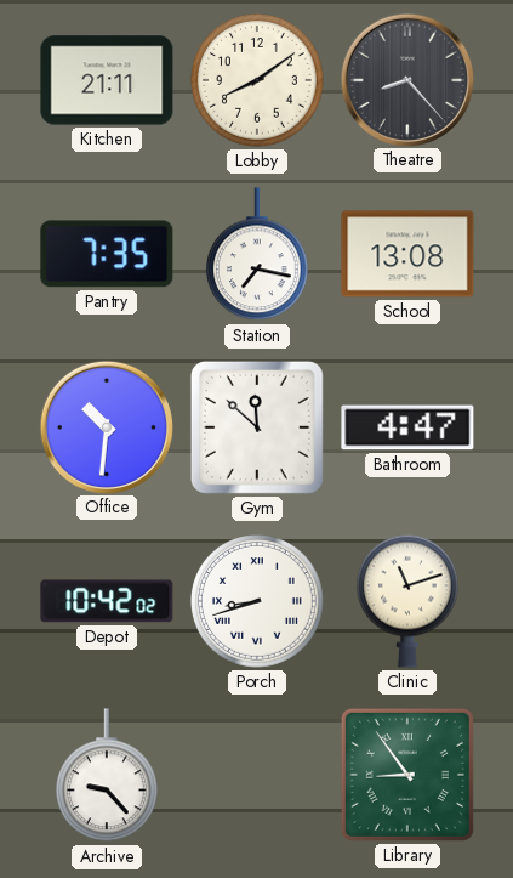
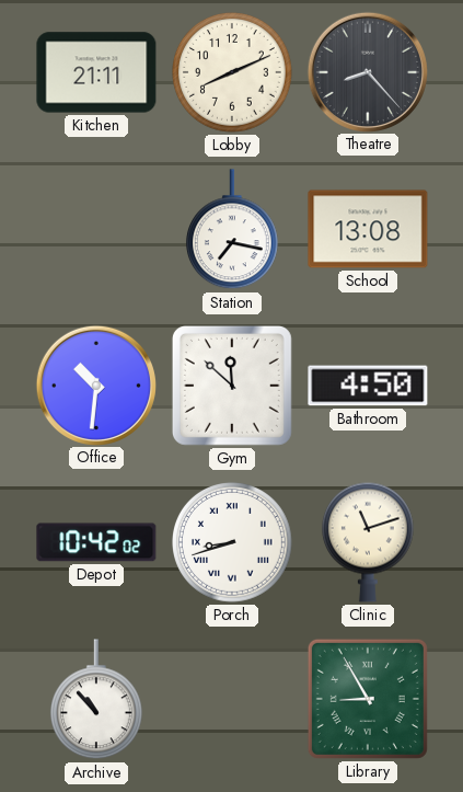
Lobby: 8:09 -> 8:11 (233, 73)
Pantry: 7:35 -> none (107, 254)
Bathroom: 4:47 -> 4:50 (368, 386)
Archive: 9:23 -> 10:53 (96, 700)
Library: 8:54 -> 8:55 (368, 699)
